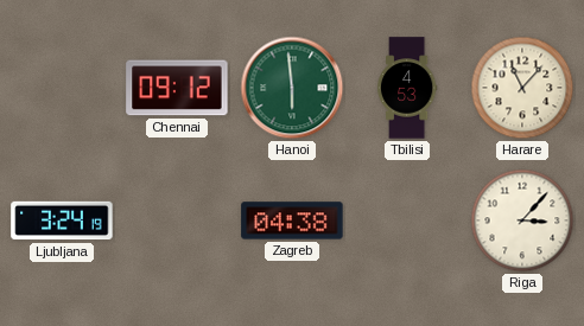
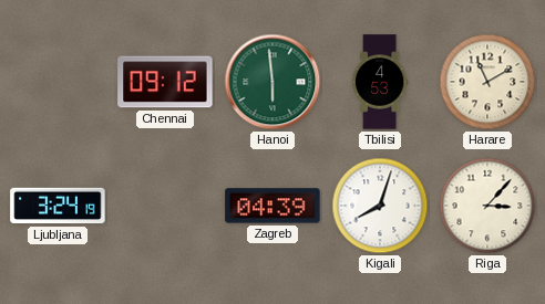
Harare: 11:07 -> 11:10 (487, 82)
Zagreb: 04:38 -> 04:39 (272, 206)
Kigali: none -> 8:03 (380, 206)
